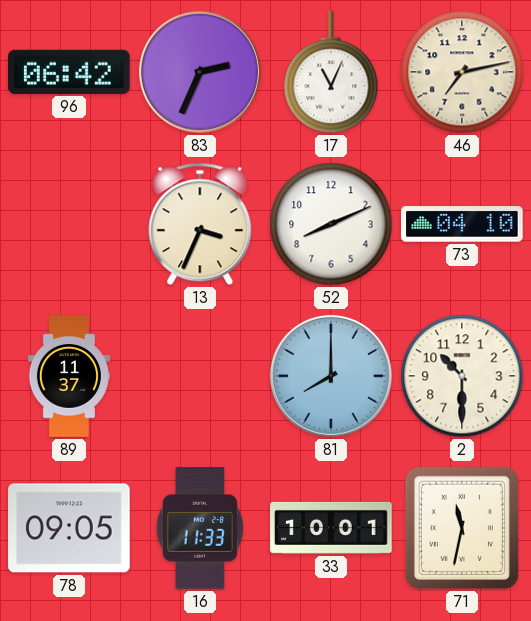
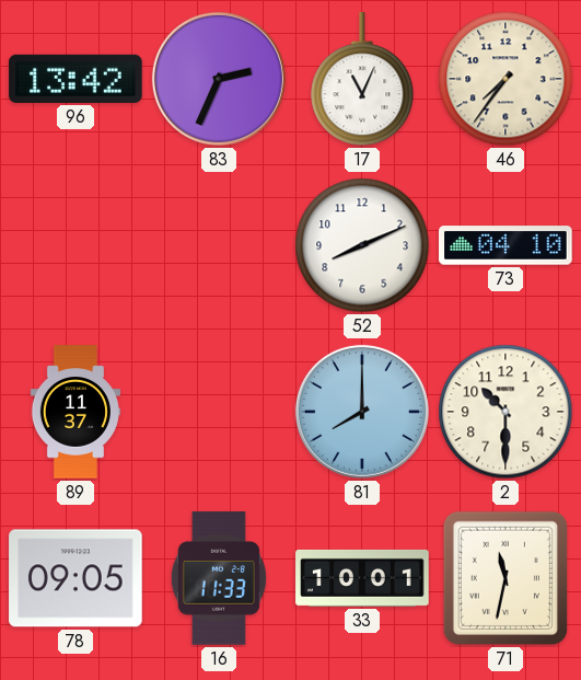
96: 06:42 -> 13:42 (75, 79)
46: 7:13 -> 7:36 (506, 79)
13: 3:34 -> none (200, 224)
